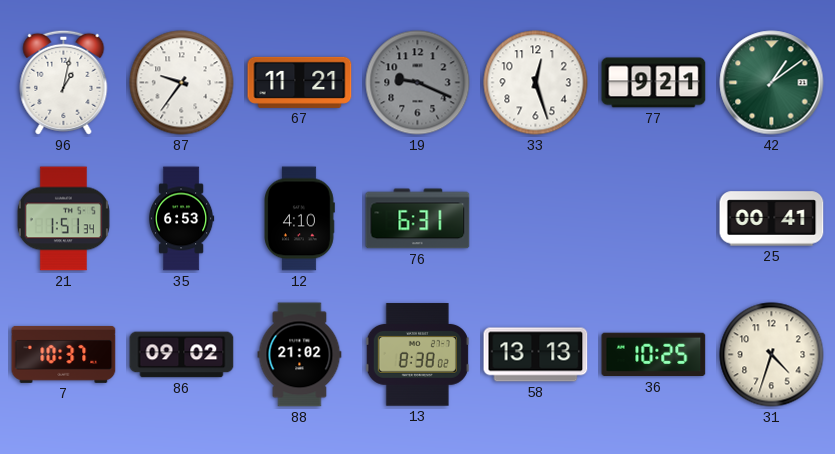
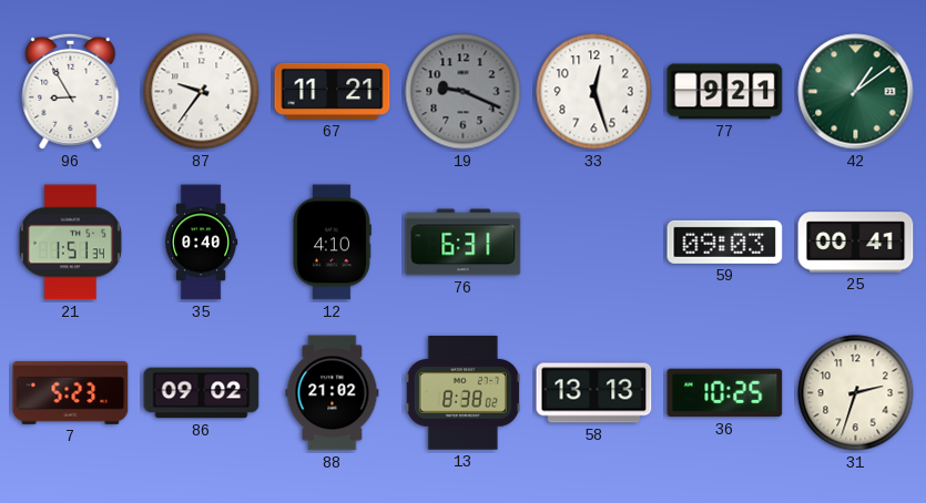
96: 1:02 -> 8:55 (71, 91)
35: 6:53 -> 0:40 (201, 243)
59: none -> 09:03 (725, 242)
7: 10:37 -> 5:23 (71, 393)
31: 4:33 -> 2:33 (856, 393)
